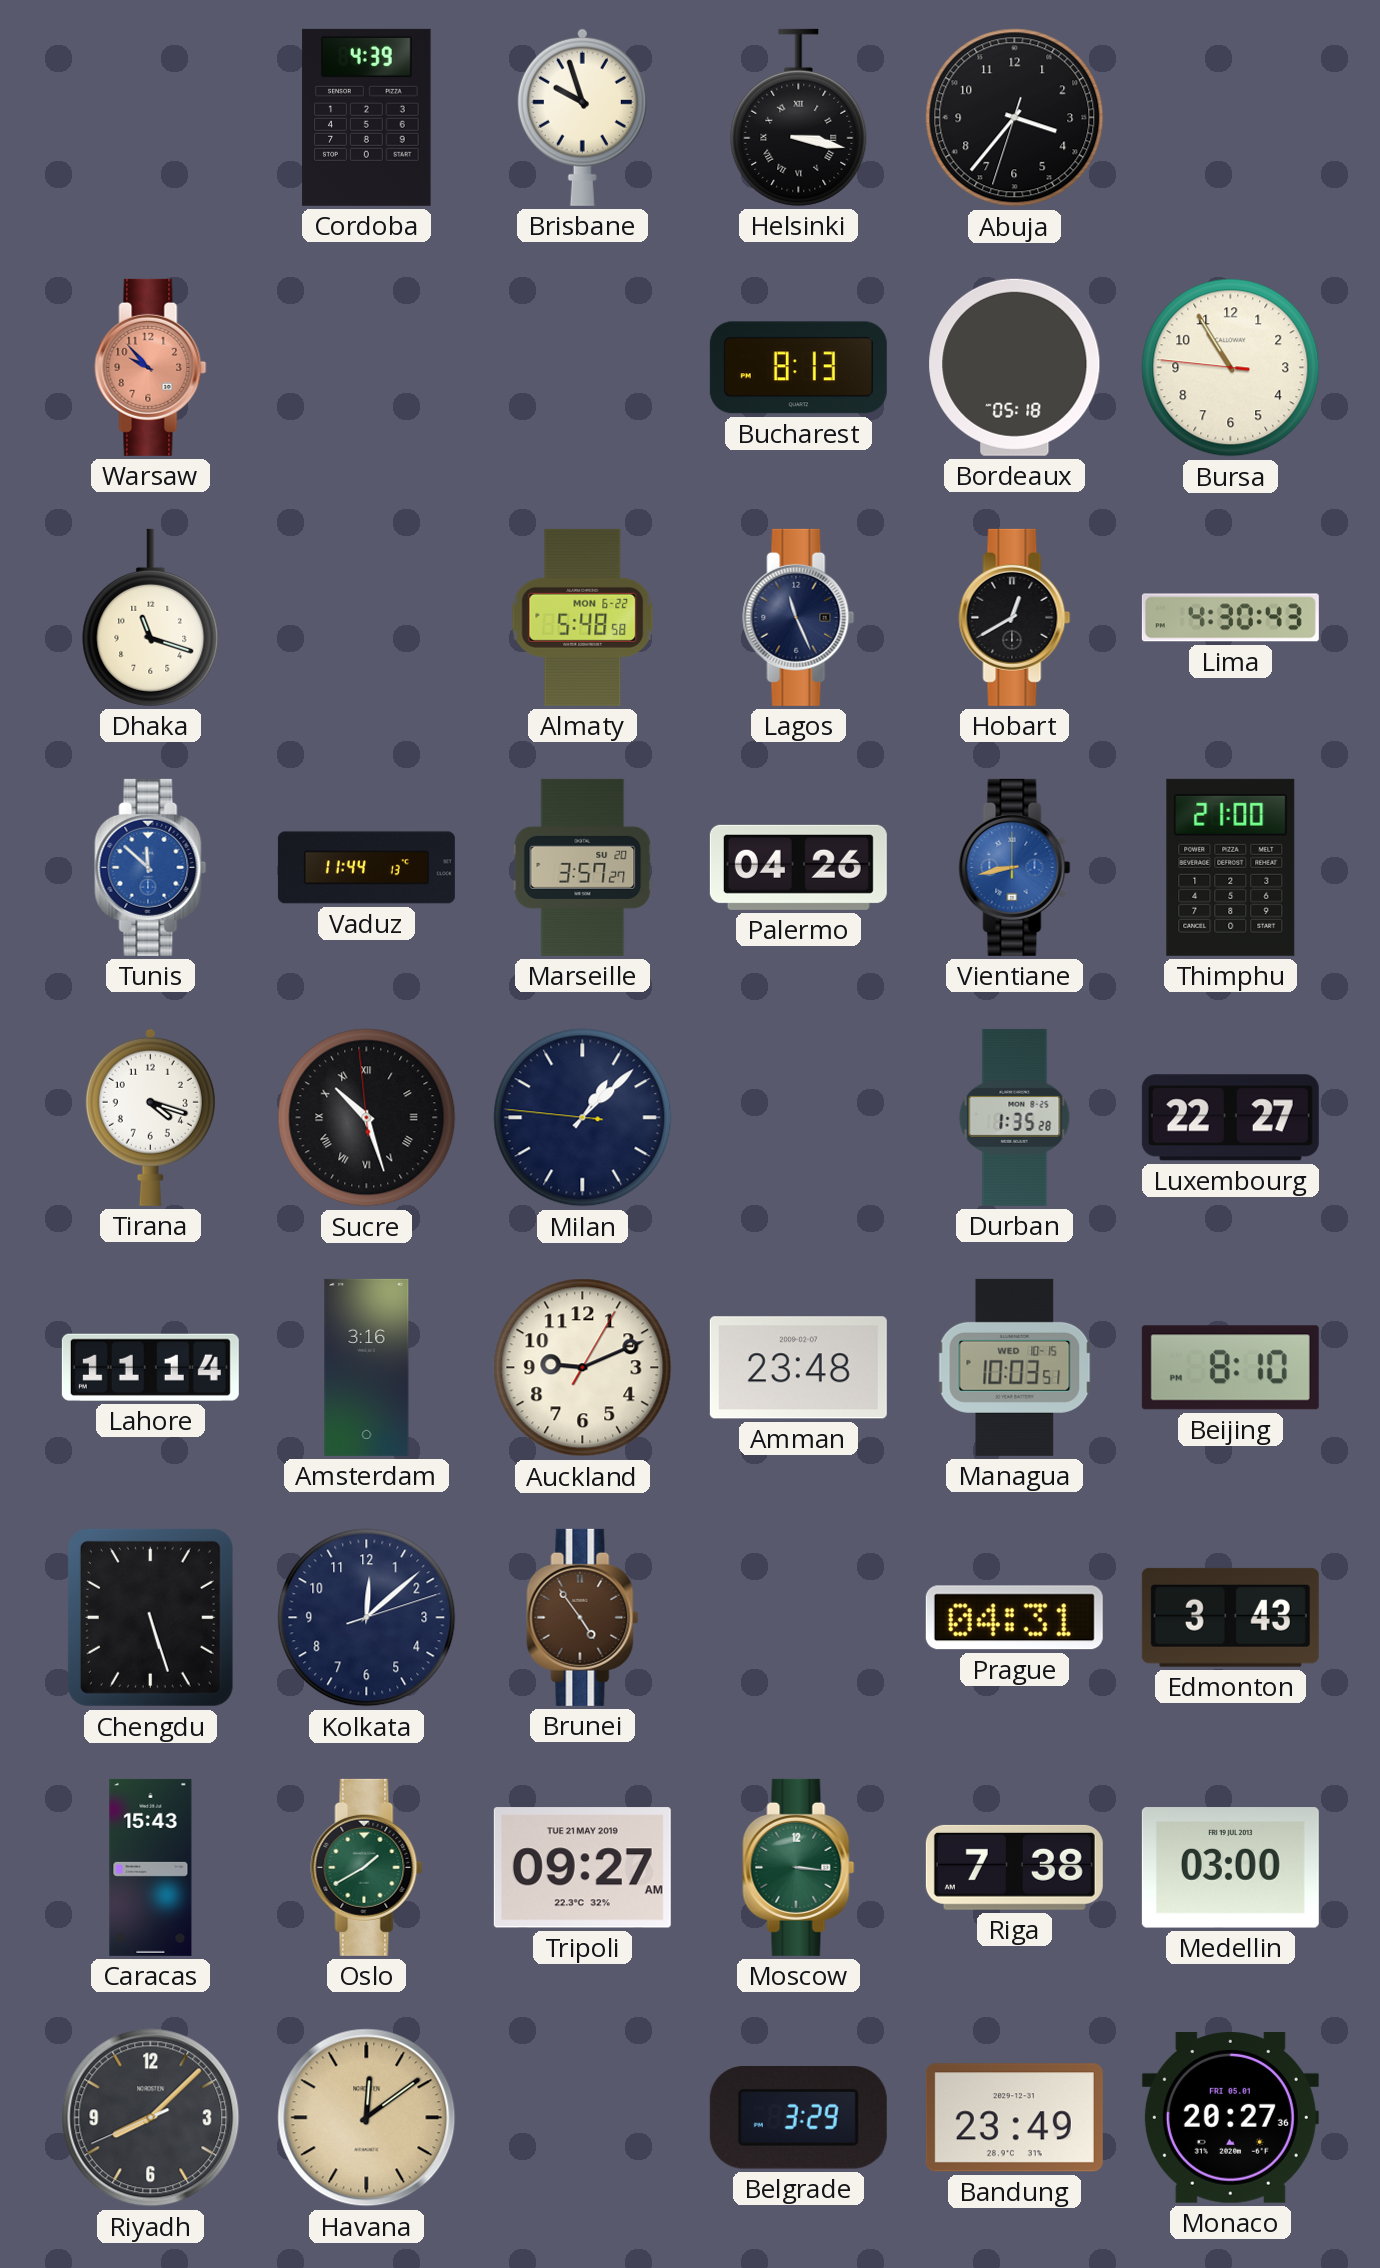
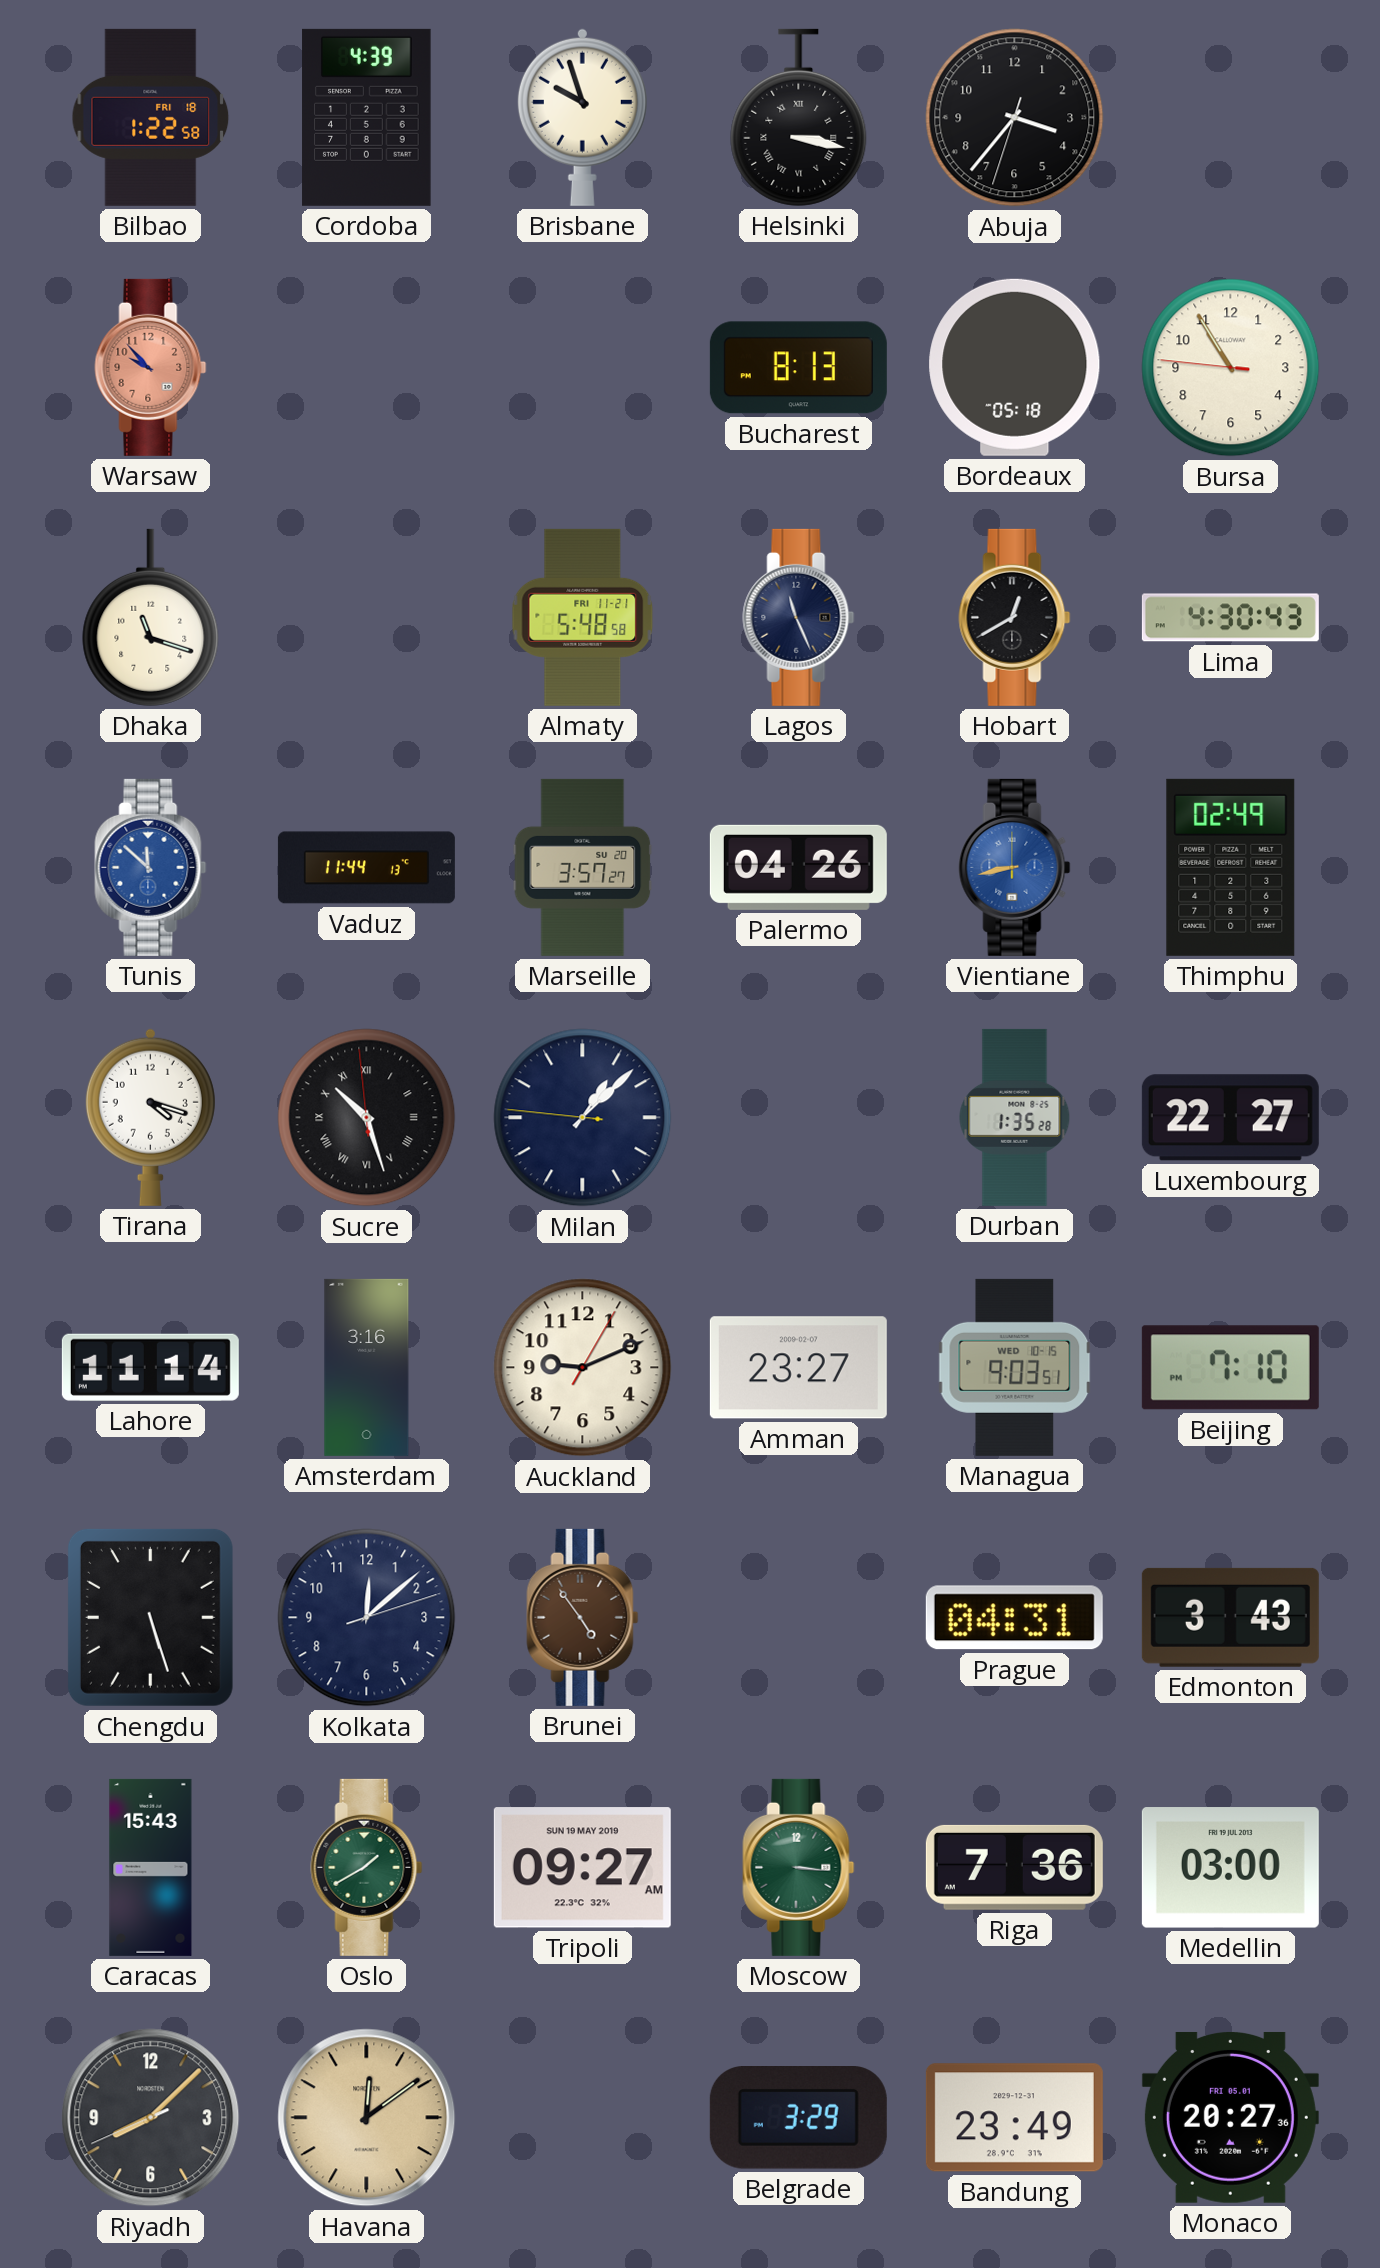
Bilbao: none -> 1:22 (151, 117)
Almaty date: MON 6-22 -> FRI 11-21 (583, 617)
Thimphu: 21:00 -> 02:49 (1231, 867)
Amman: 23:48 -> 23:27 (798, 1368)
Managua: 10:03 -> 9:03 (1015, 1367)
Beijing: 8:10 -> 7:10 (1230, 1368)
Tripoli date: TUE 21 MAY 2019 -> SUN 19 MAY 2019 (582, 1868)
Riga: 7:38 -> 7:36 (1014, 1867)
